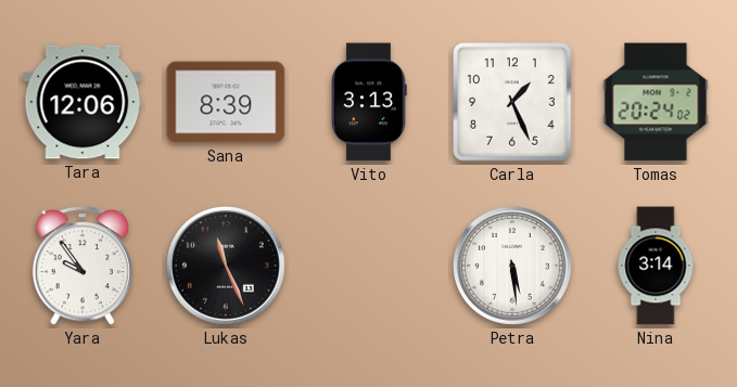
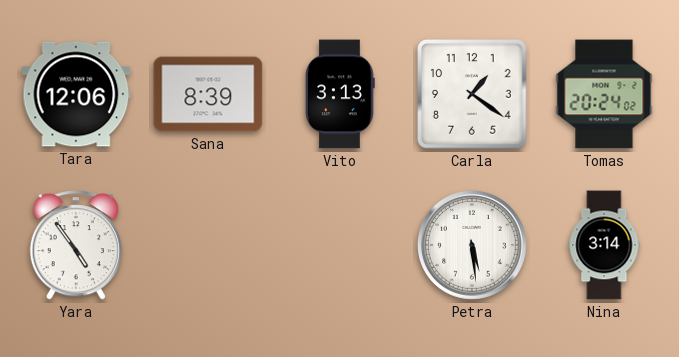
Carla: 1:26 -> 1:21 (472, 94)
Yara: 9:54 -> 4:54 (76, 245)
Lukas: 11:26 -> none (226, 266)
